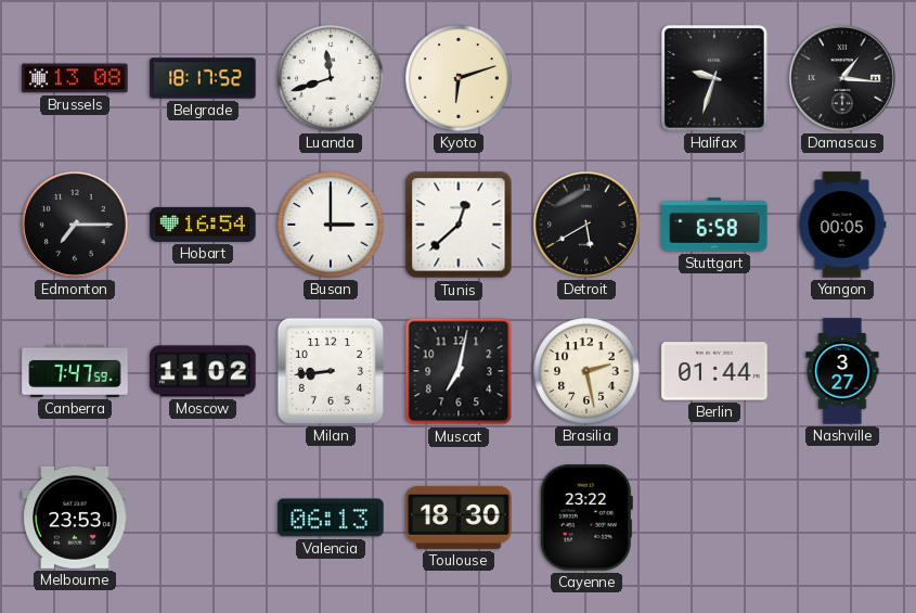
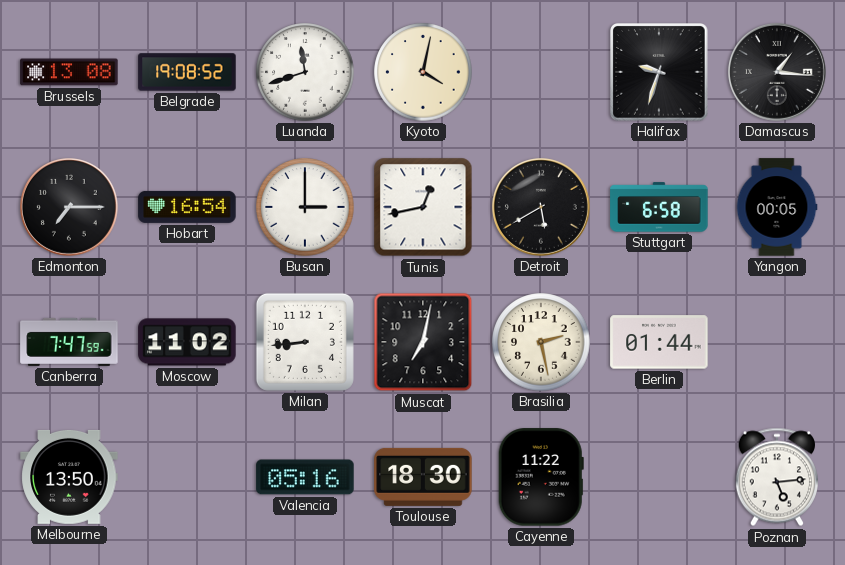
Belgrade: 18:17 -> 19:08 (187, 72)
Kyoto: 6:12 -> 4:02 (423, 72)
Tunis: 12:38 -> 12:43 (423, 207)
Nashville: 3:27 -> none (842, 371)
Melbourne: 23:53 -> 13:50 (69, 477)
Valencia: 06:13 -> 05:16 (305, 477)
Cayenne: 23:22 -> 11:22 (541, 477)
Poznan: none -> 5:14 (777, 477)
